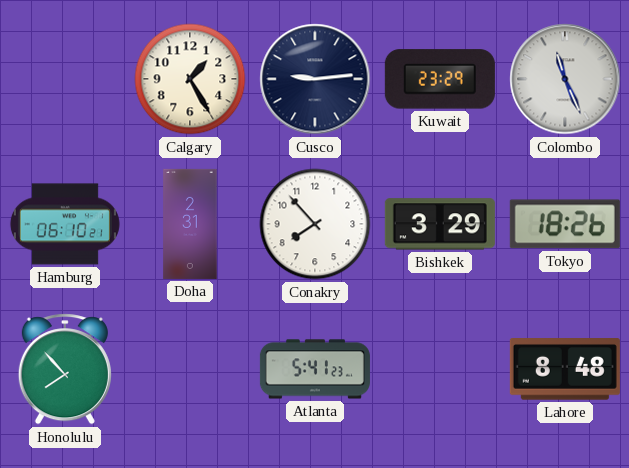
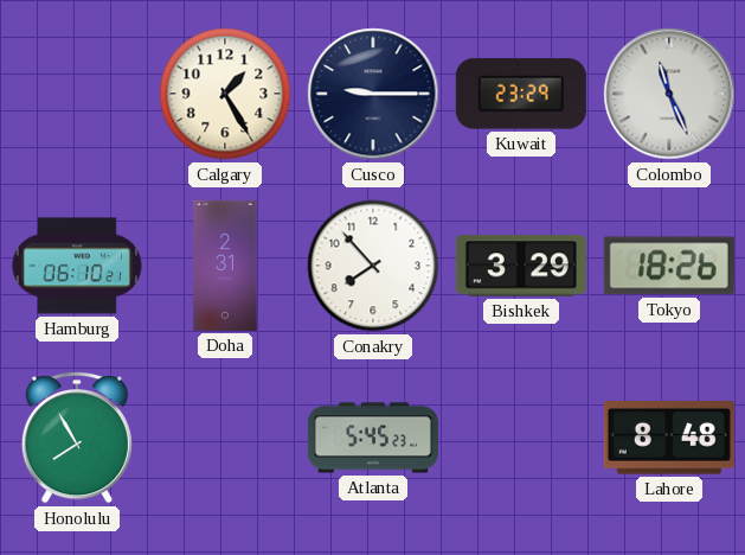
Cusco: 9:14 -> 9:15 (373, 94)
Honolulu: 7:53 -> 7:55 (77, 438)
Atlanta: 5:41 -> 5:45 (373, 438)
